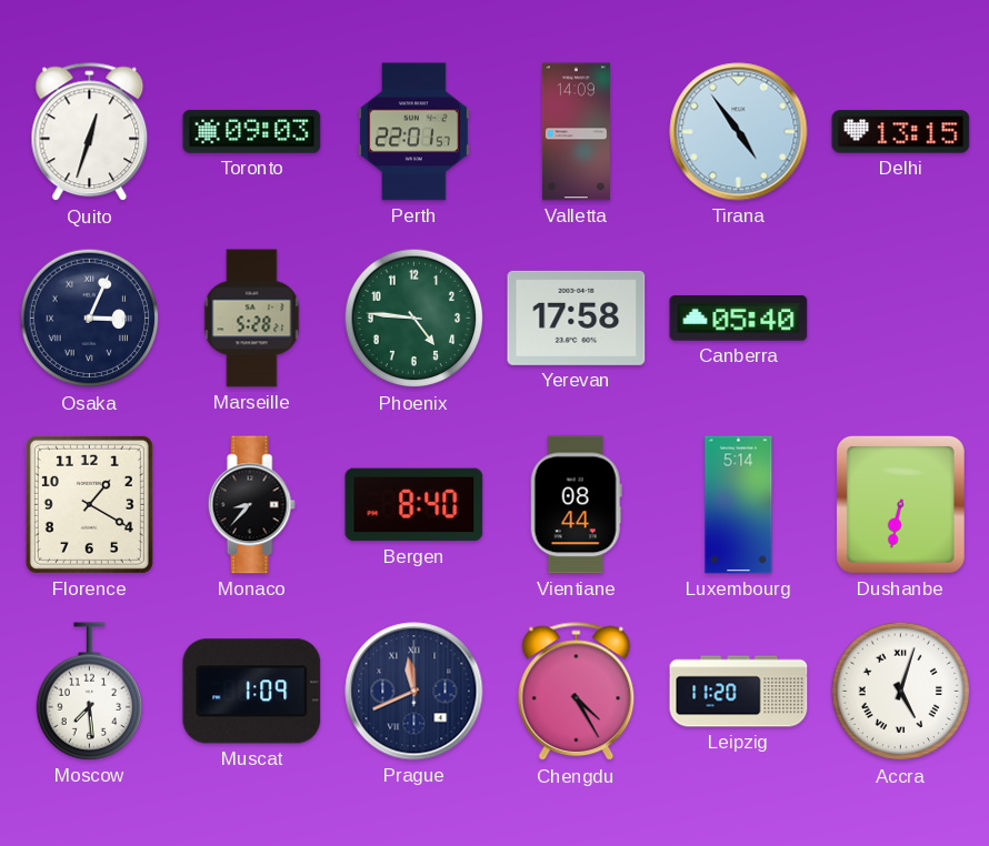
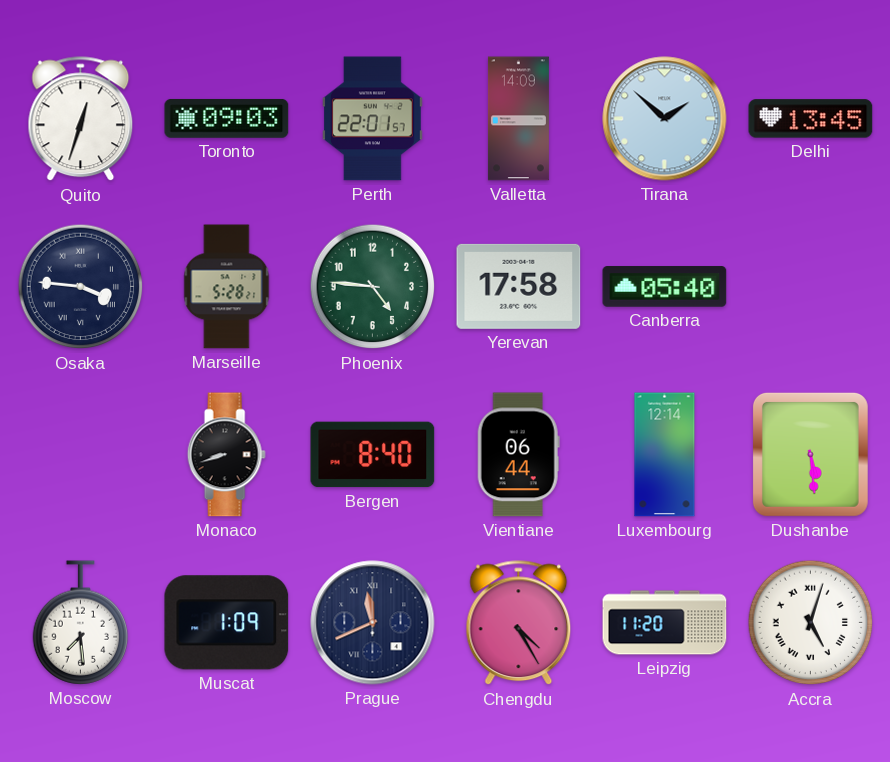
Tirana: 4:54 -> 1:52 (665, 119)
Delhi: 13:15 -> 13:45 (811, 119)
Osaka: 3:04 -> 3:46 (81, 287)
Florence: 1:20 -> none (89, 504)
Monaco: 8:37 -> 8:42 (226, 455)
Vientiane: 08:44 -> 06:44 (518, 455)
Luxembourg: 5:14 -> 12:14 (665, 455)
Dushanbe: 6:32 -> 5:29 (810, 454)
